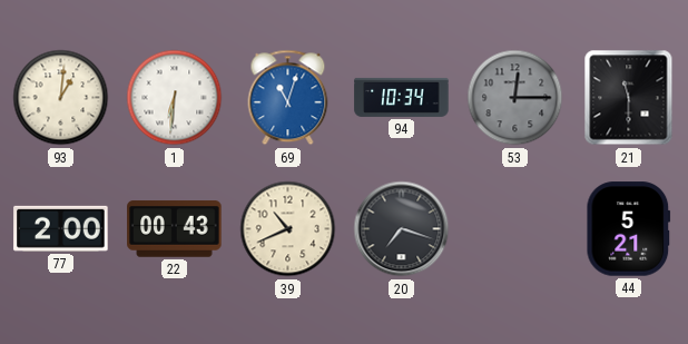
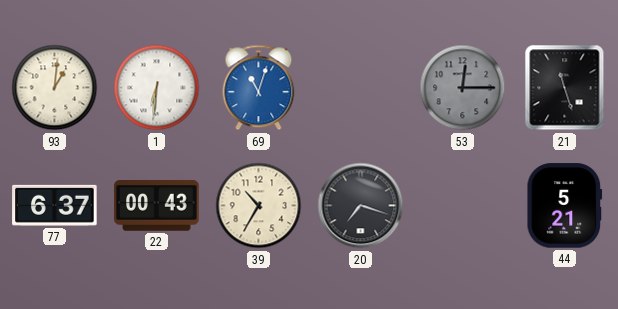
94: 10:34 -> none (402, 97)
21: 11:30 -> 11:27 (565, 88)
77: 2:00 -> 6:37 (55, 205)
39: 10:41 -> 10:35 (259, 206)
